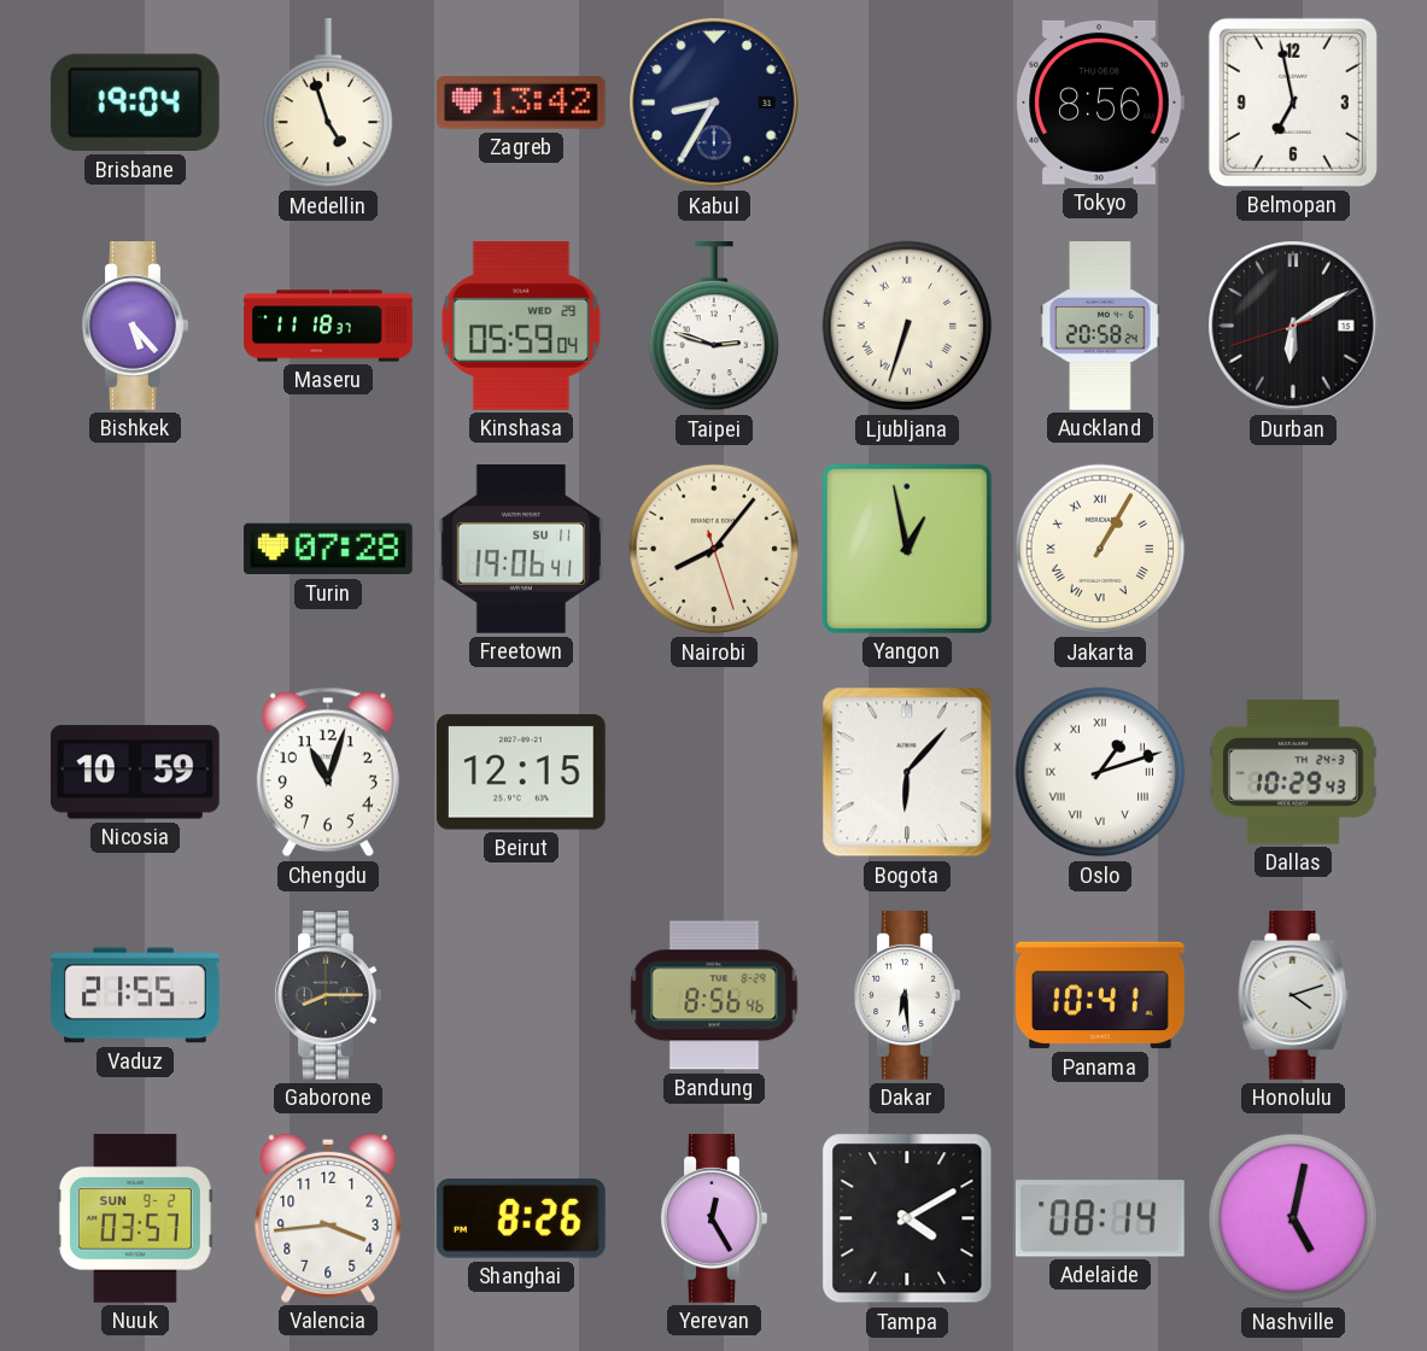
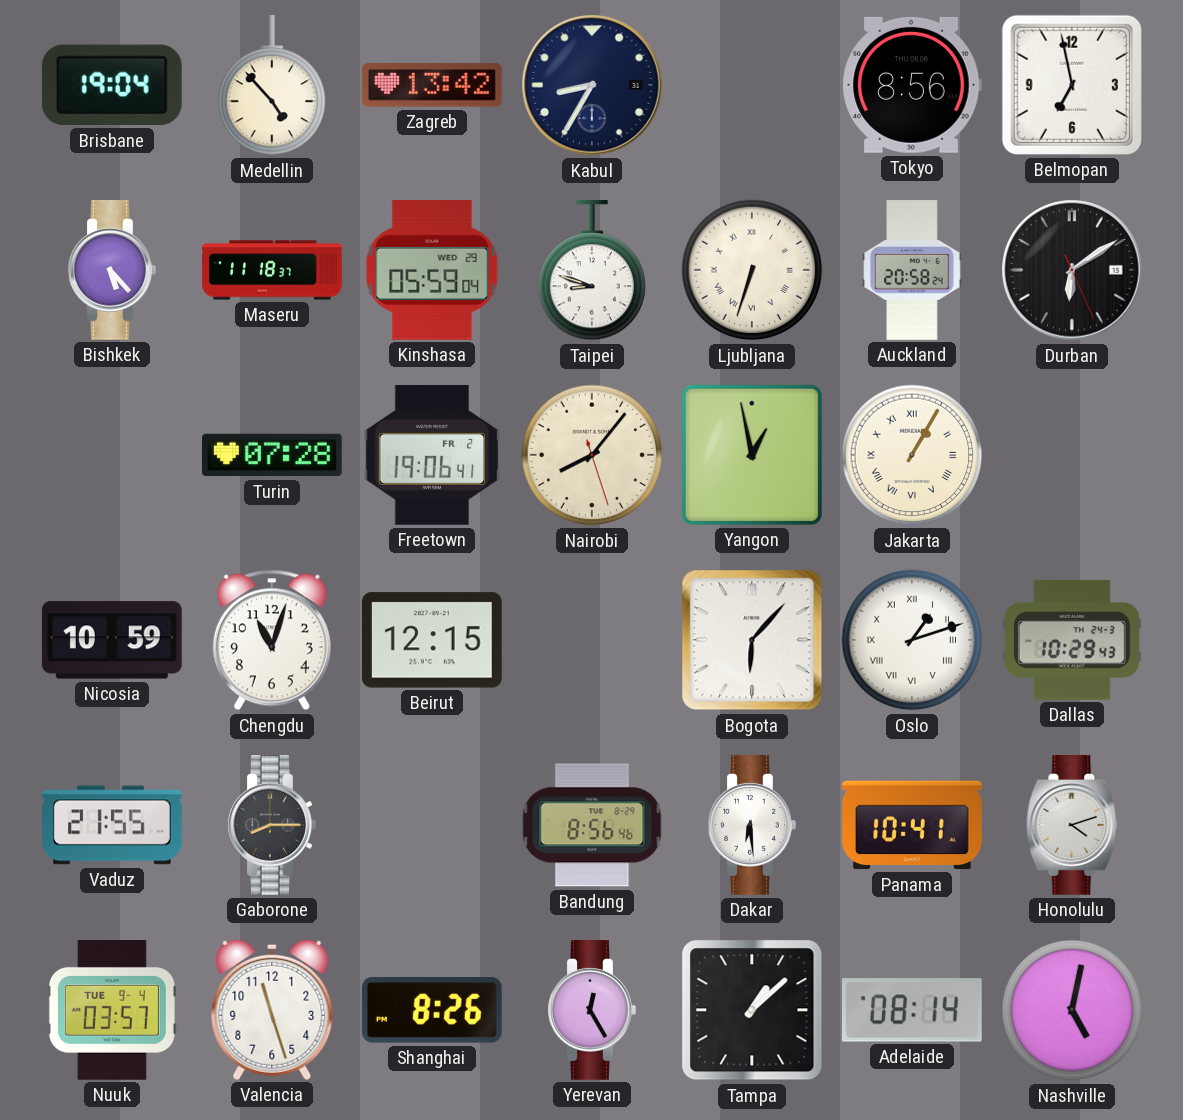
Medellin: 4:57 -> 4:53 (271, 86)
Taipei: 2:48 -> 8:48 (591, 271)
Durban: 6:09:42 -> 6:09:26 (1072, 270)
Freetown date: SU 11 -> FR 2 (432, 456)
Nuuk date: SUN 9-2 -> TUE 9-4 (112, 1011)
Valencia: 3:44 -> 11:27 (272, 1010)
Tampa: 4:10 -> 1:08 (752, 1010)
